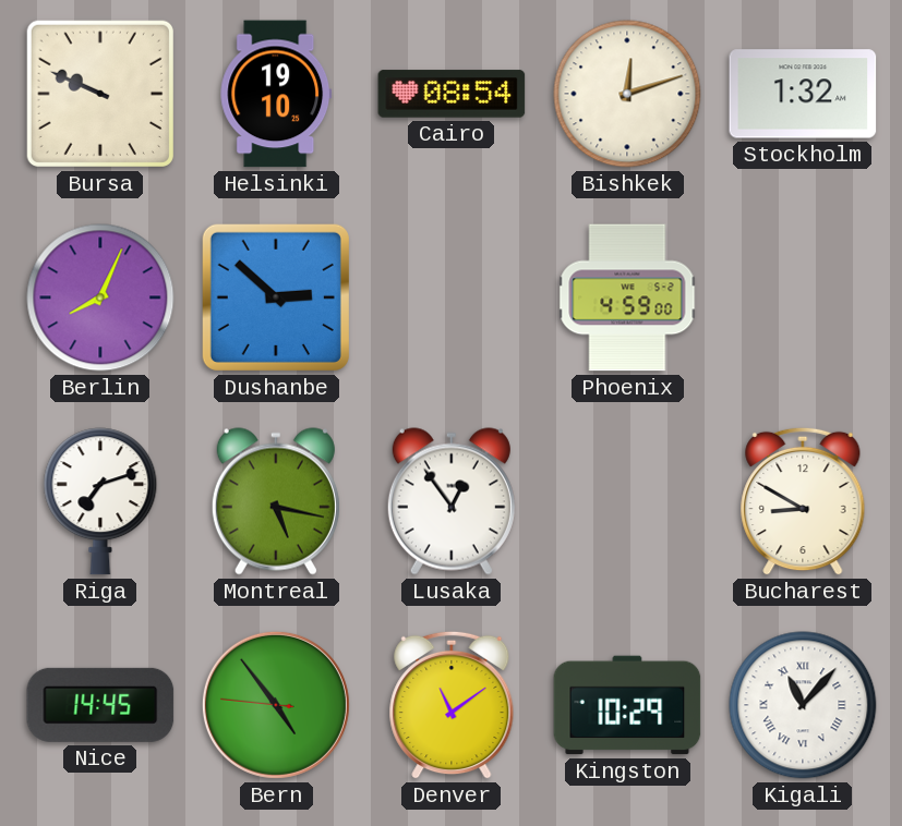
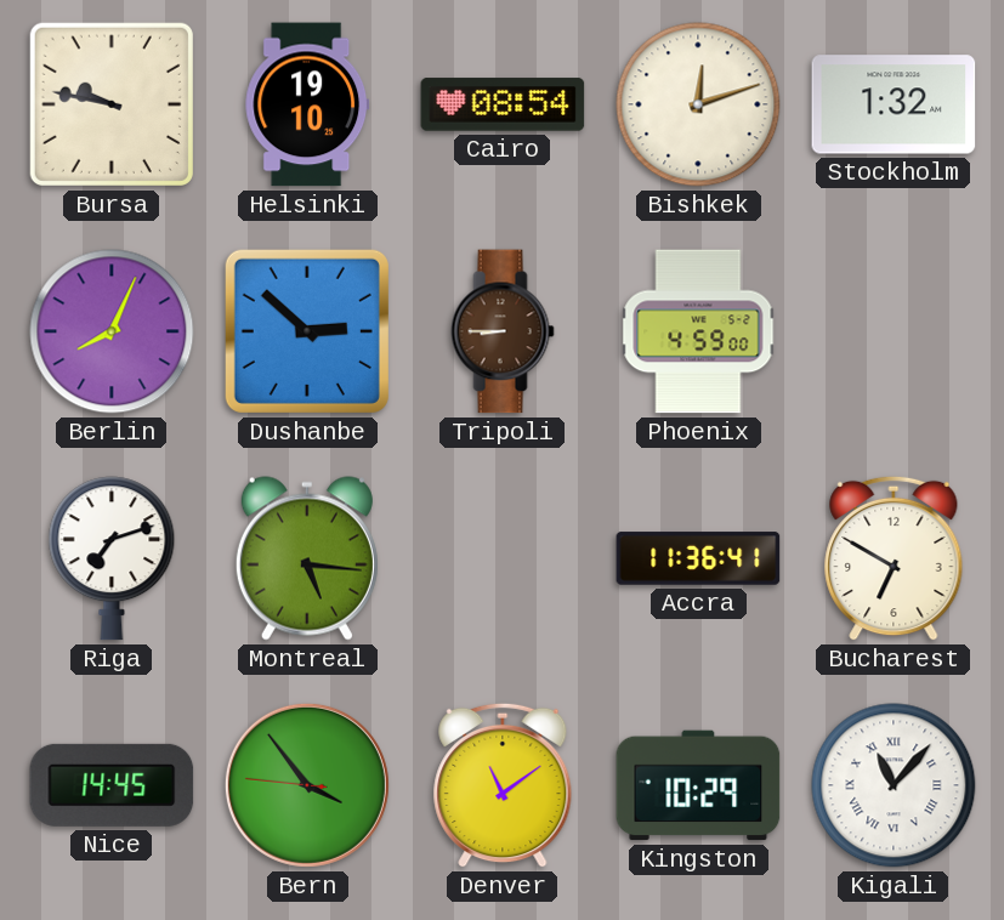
Bursa: 9:49 -> 9:47 (112, 104)
Tripoli: none -> 8:45 (503, 331)
Montreal: 5:17 -> 5:16 (307, 558)
Lusaka: 12:54 -> none (452, 501)
Accra: none -> 11:36 (698, 558)
Bucharest: 8:50 -> 6:50 (894, 558)
Bern: 4:53 -> 3:53 (307, 785)
